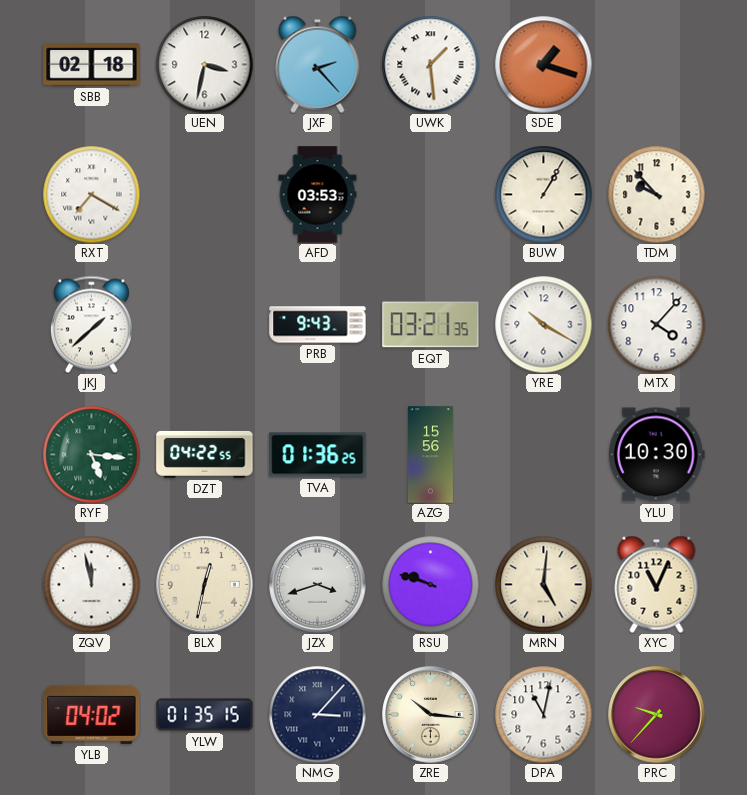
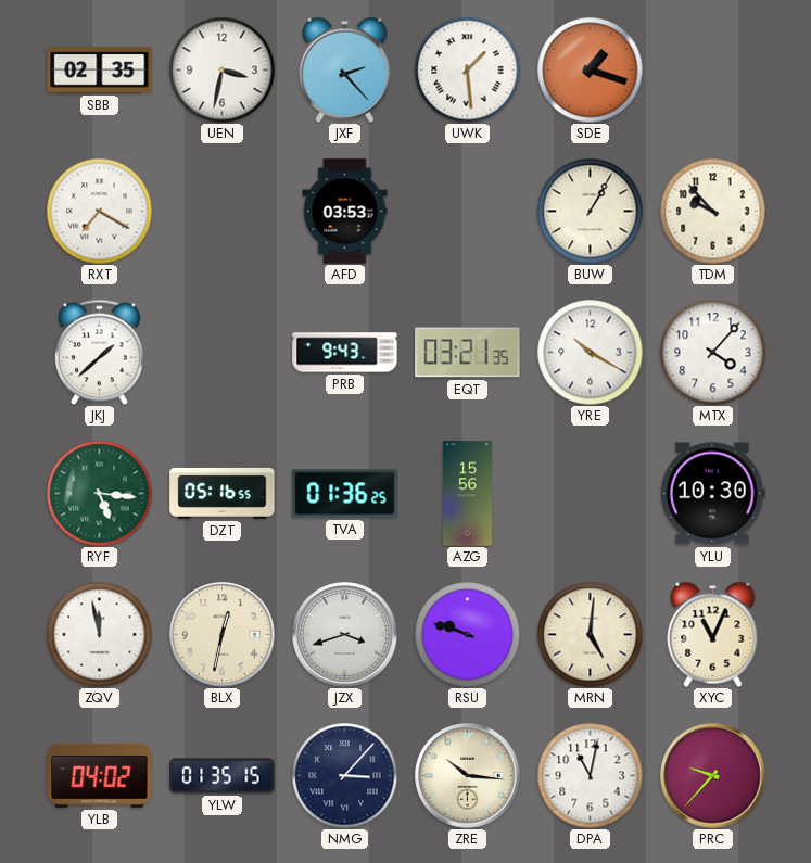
SBB: 02:18 -> 02:35 (100, 71)
DZT: 04:22 -> 05:16 (223, 493)
